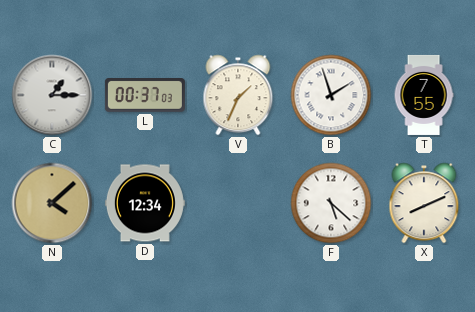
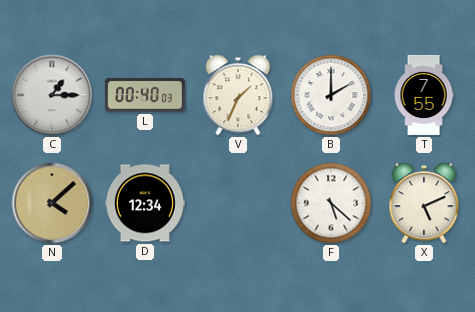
L: 00:37 -> 00:40 (145, 96)
B: 1:57 -> 2:00 (331, 95)
X: 8:11 -> 5:11 (424, 203)
